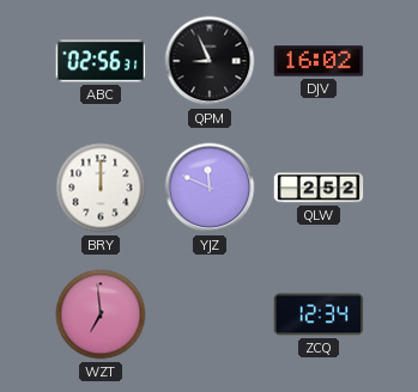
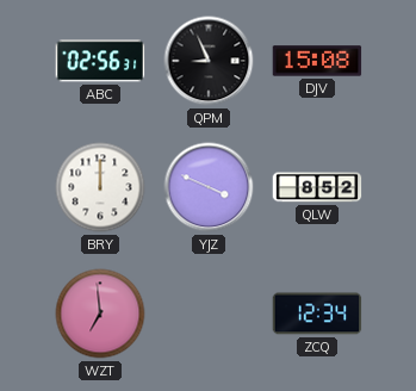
DJV: 16:02 -> 15:08 (317, 61)
YJZ: 11:49 -> 3:49 (209, 187)
QLW: 2:52 -> 8:52 (317, 187)
